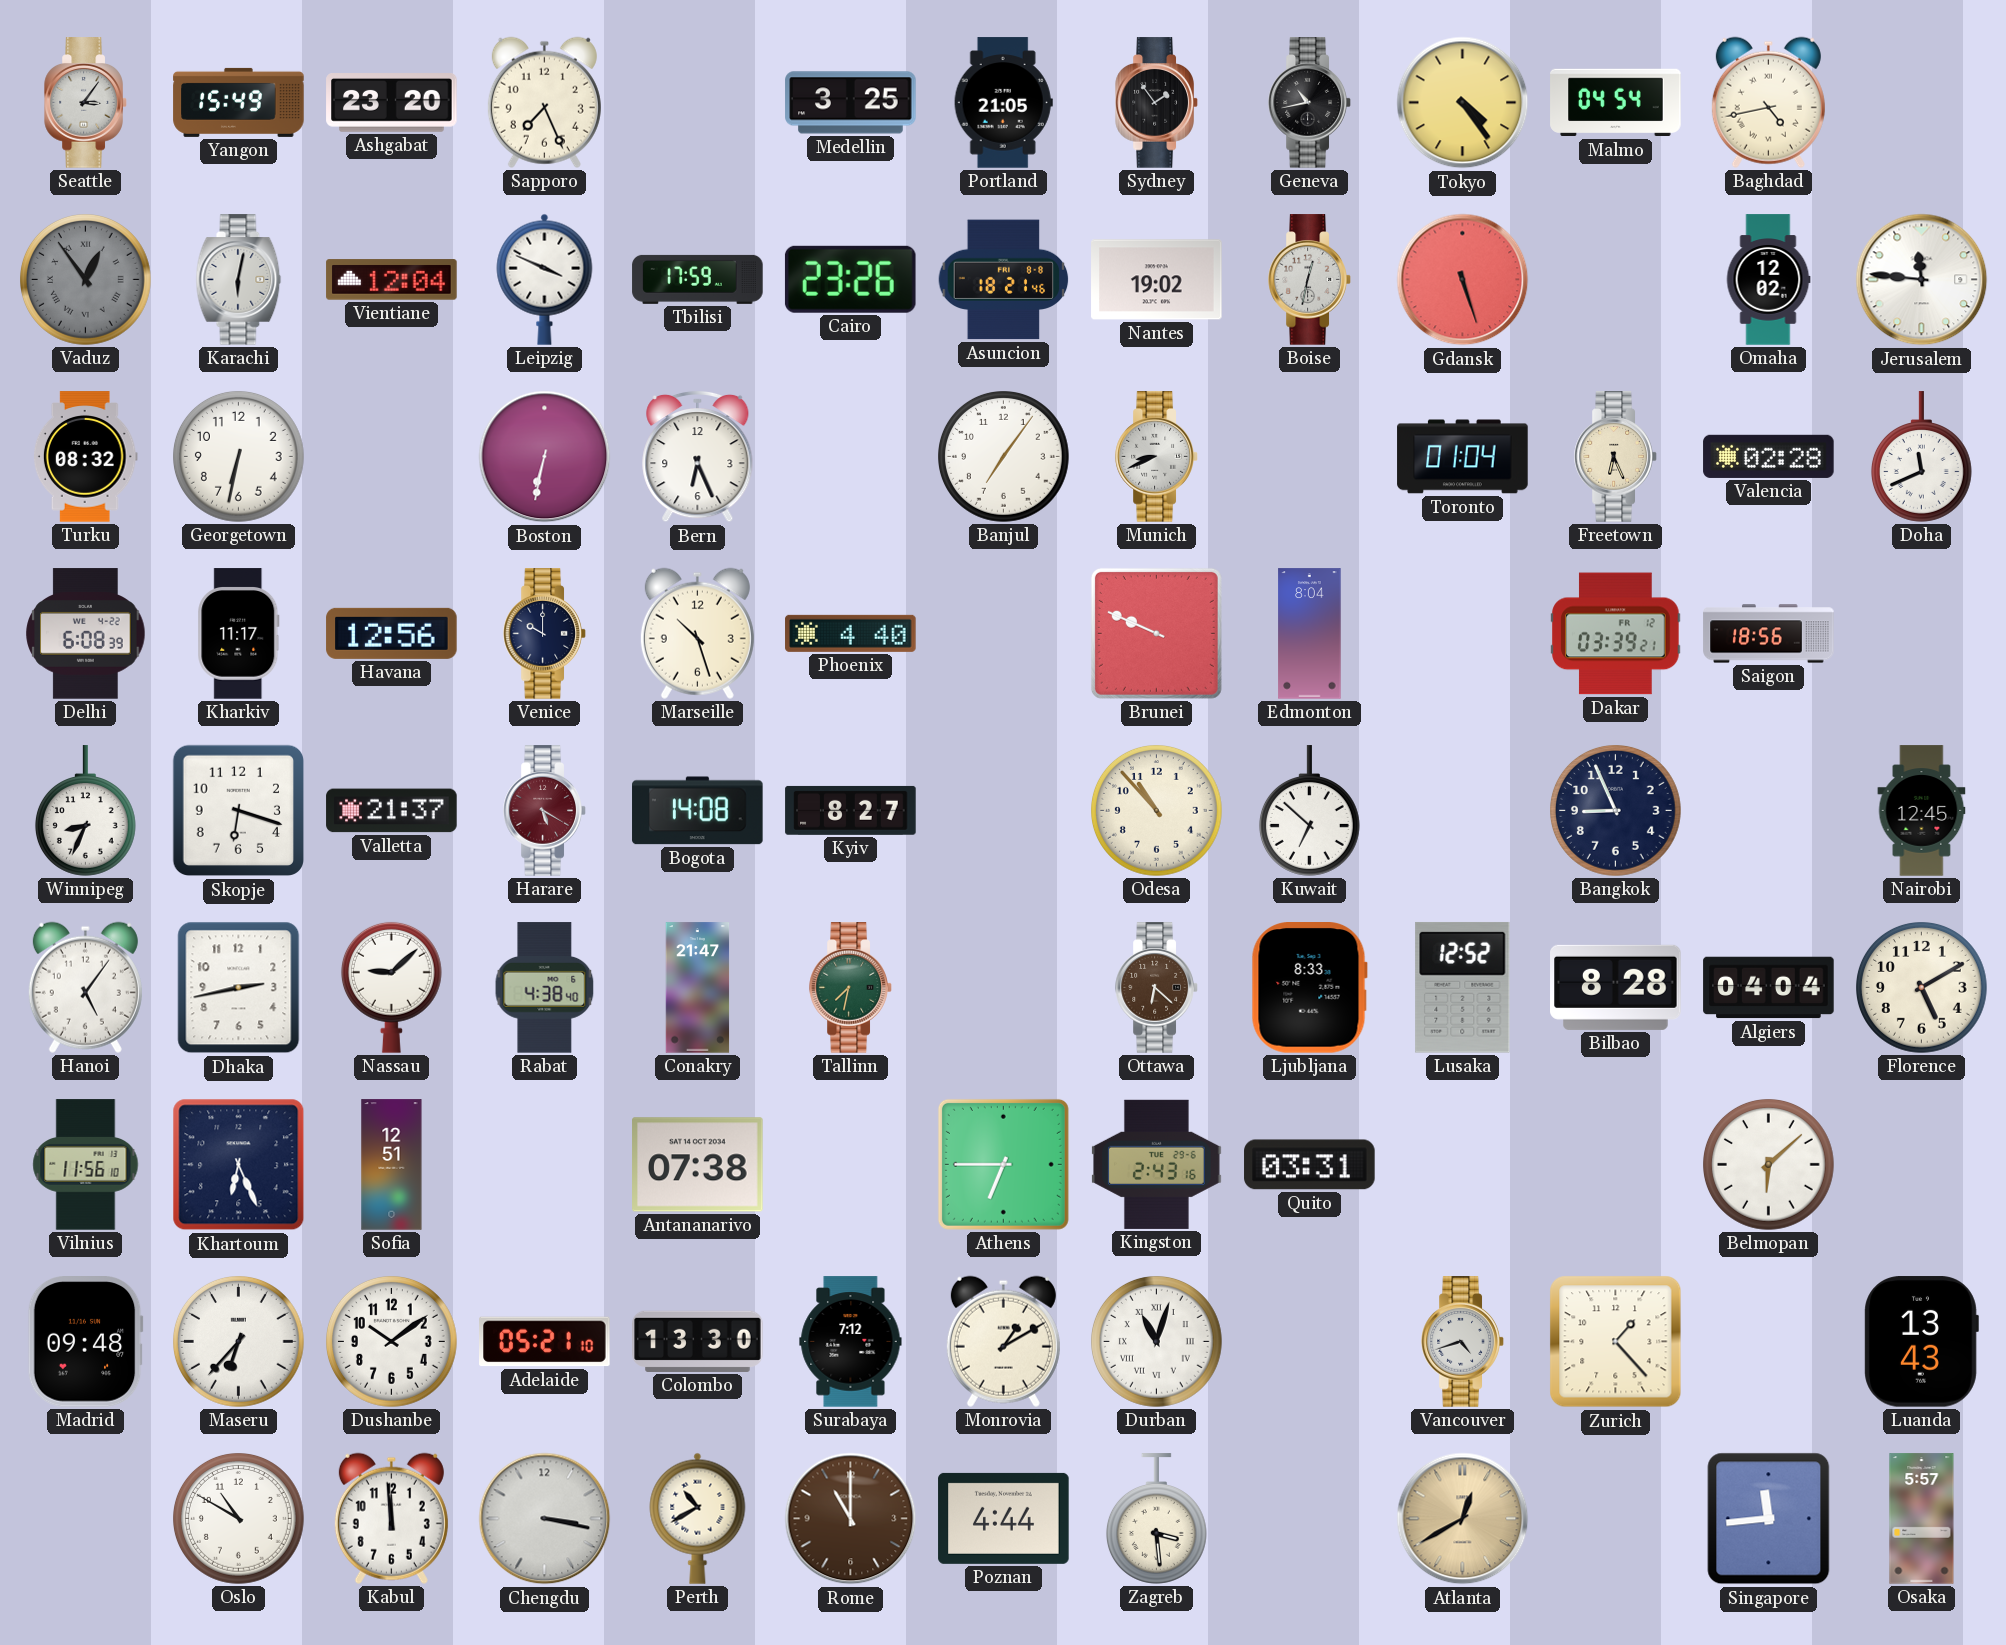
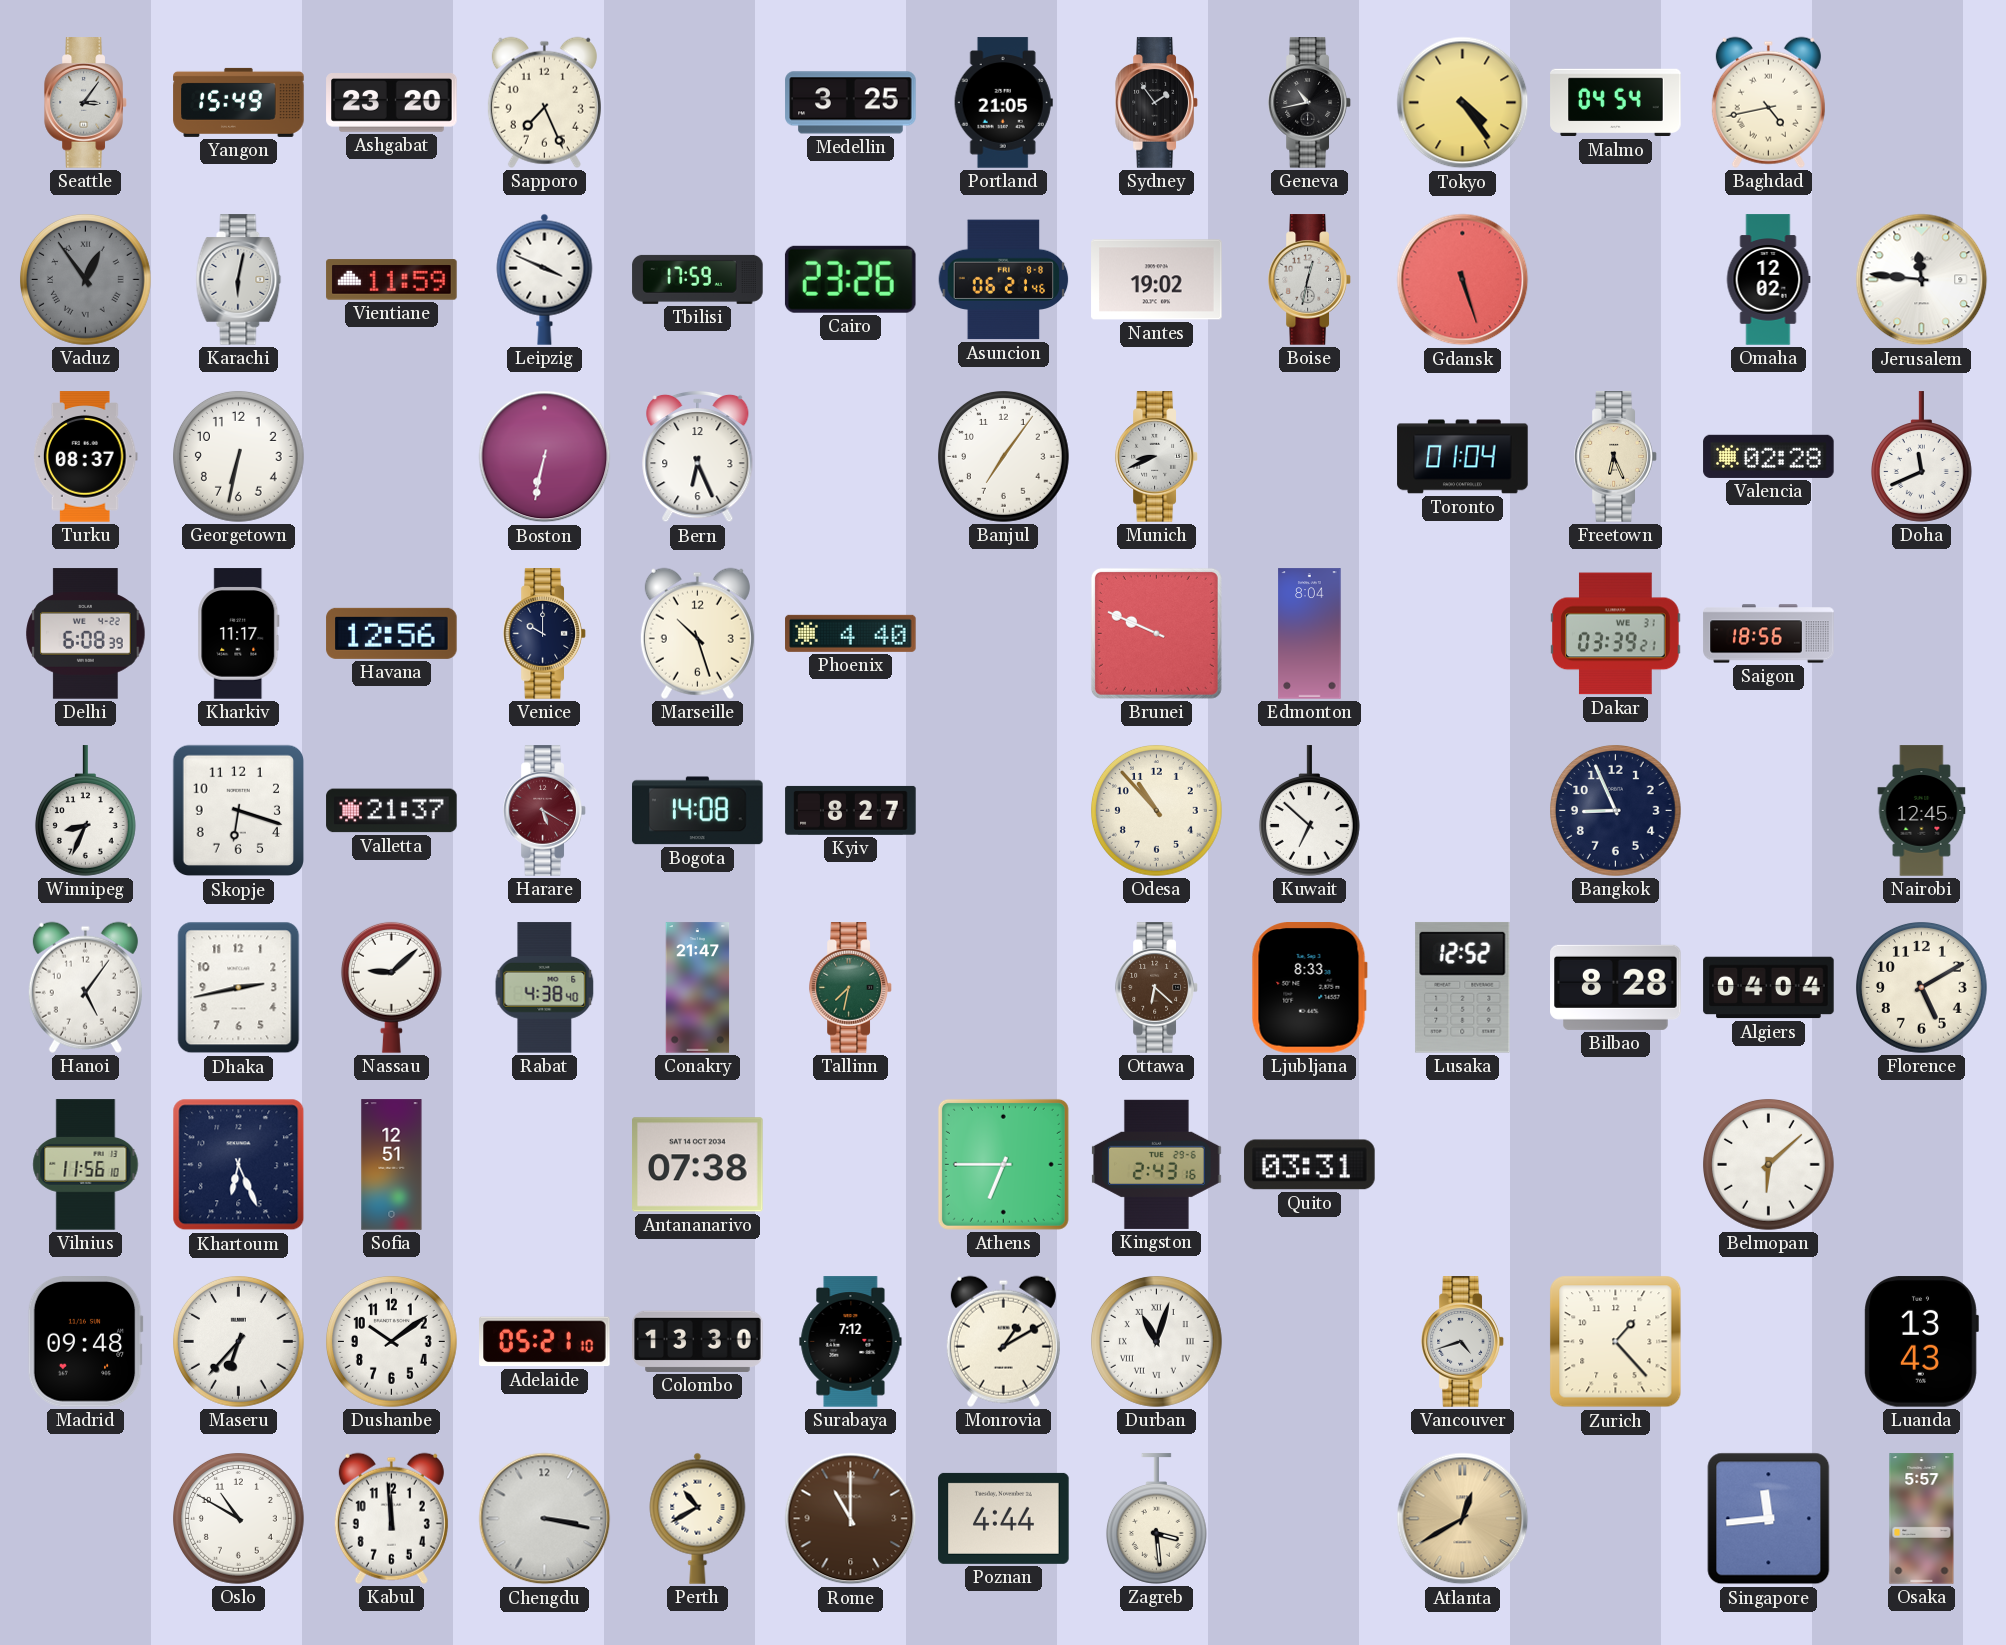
Vientiane: 12:04 -> 11:59 (392, 280)
Asuncion: 18:21 -> 06:21 (1004, 280)
Turku: 08:32 -> 08:37 (85, 457)
Dakar date: FR 12 -> WE 31 (1616, 634)
